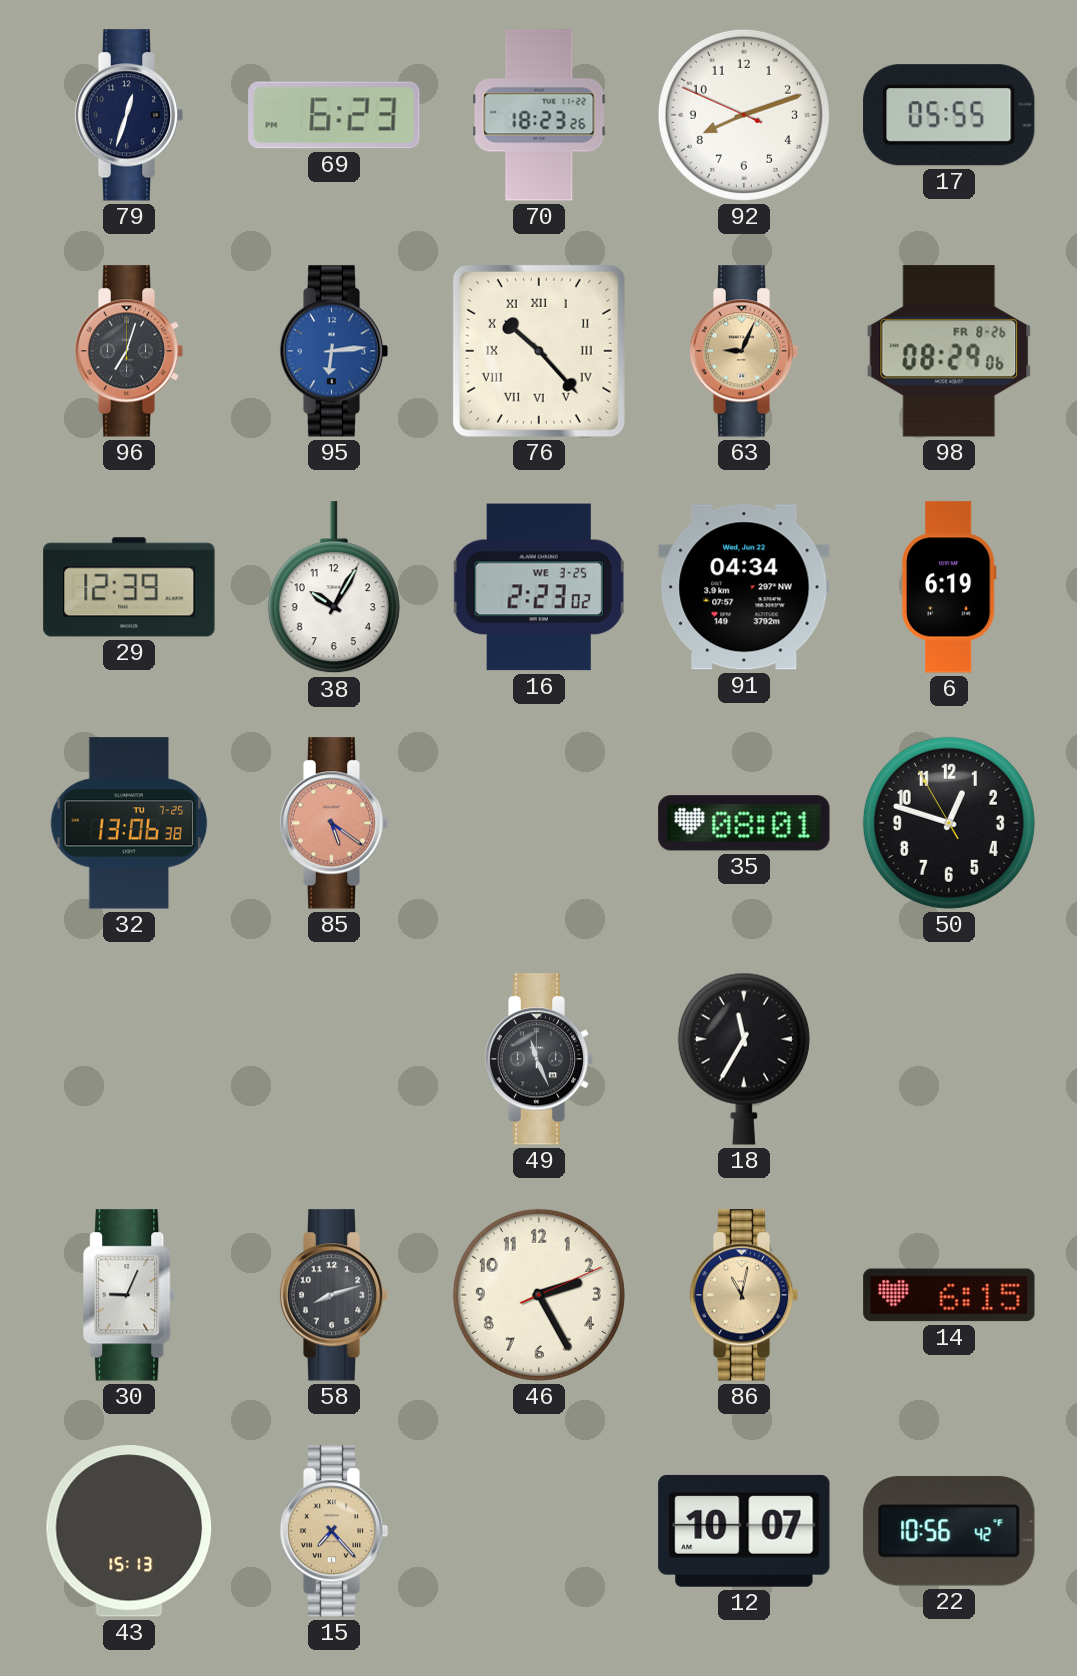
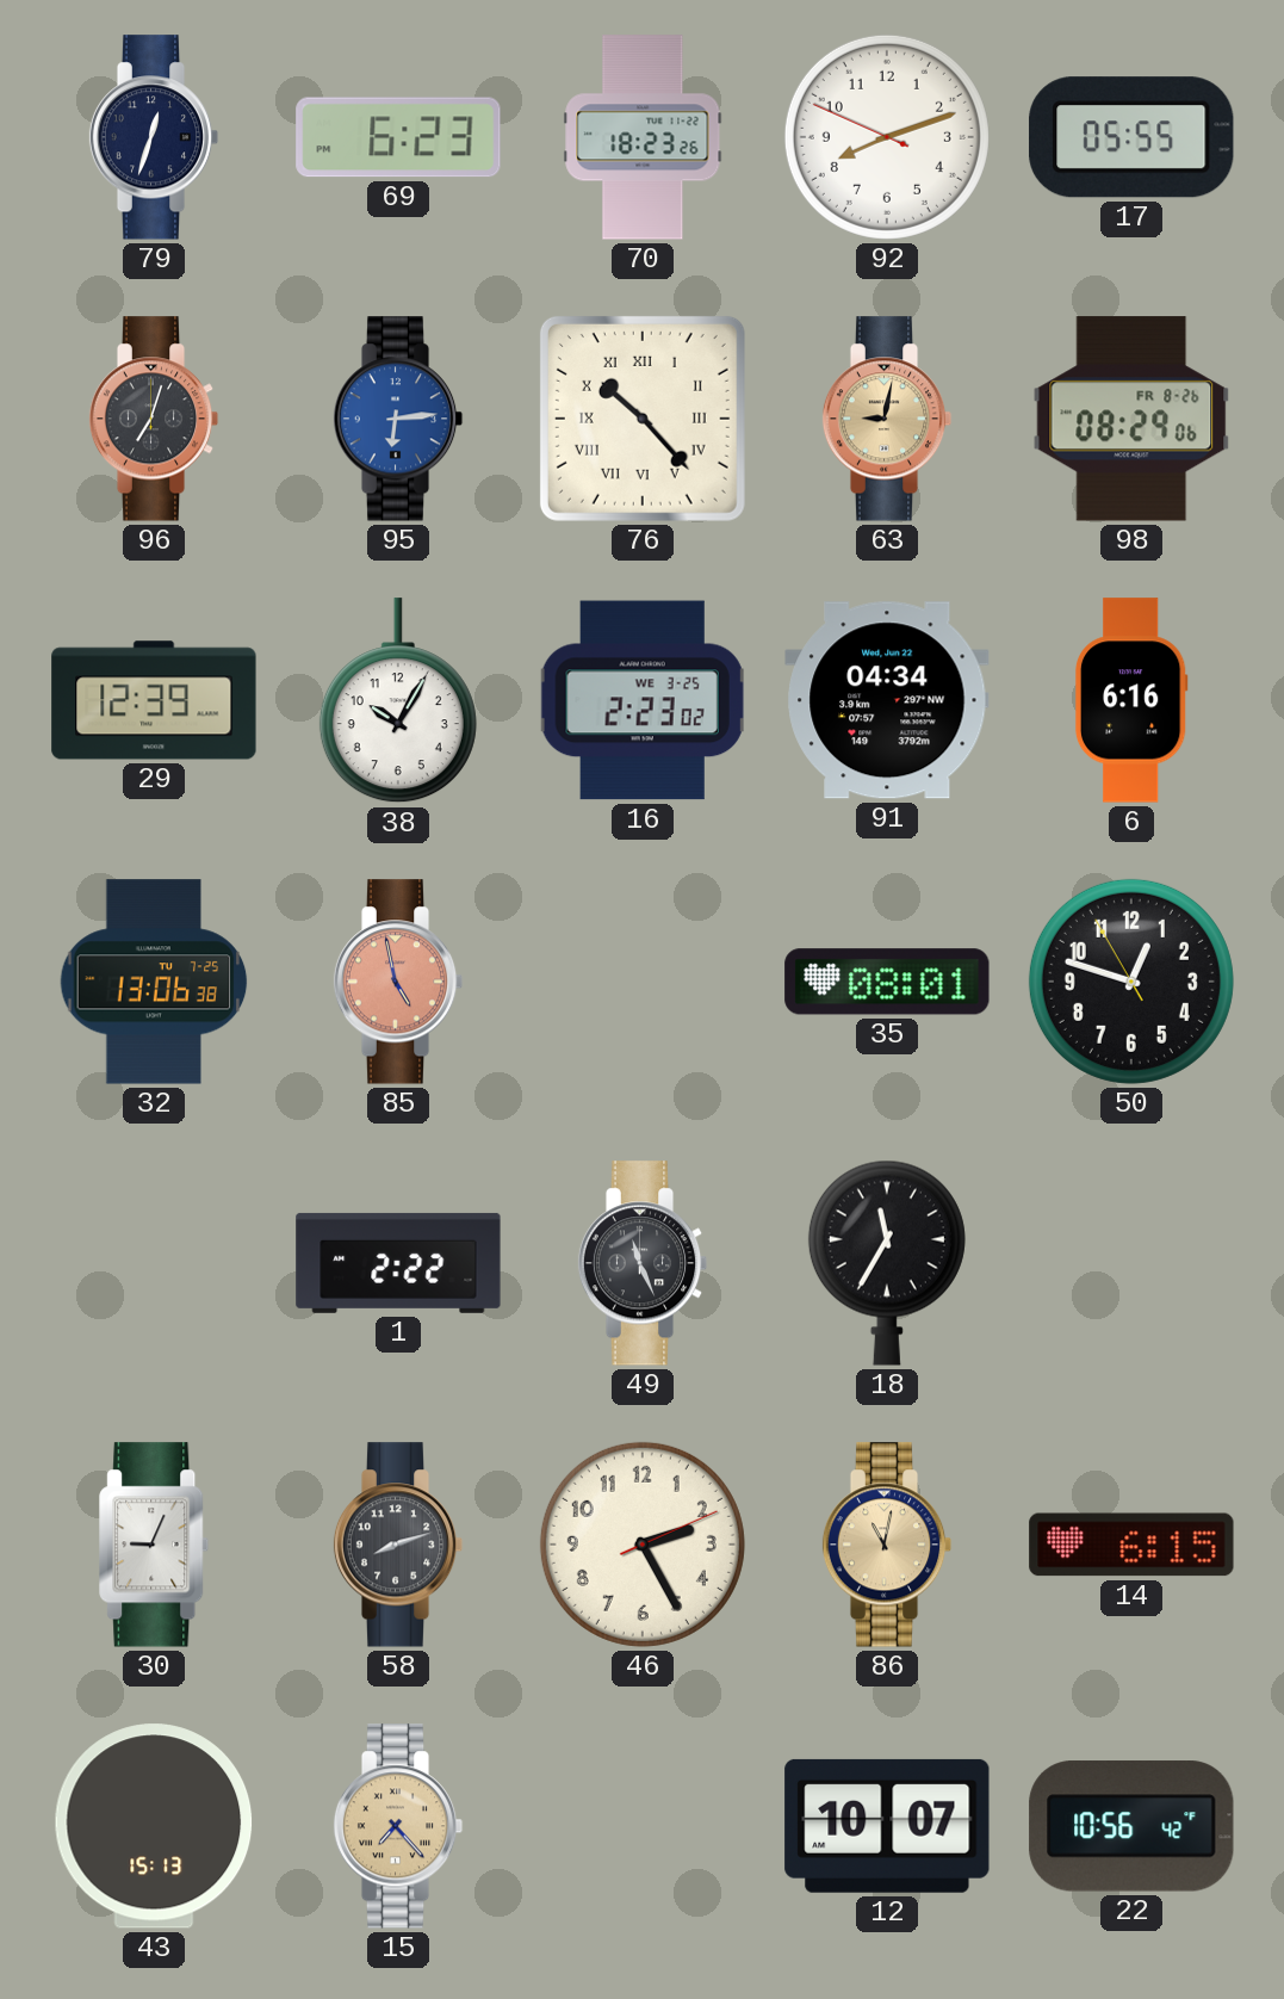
63: 9:04 -> 9:02 (887, 419)
6: 6:19 -> 6:16 (1131, 700)
85: 5:21 -> 4:58 (398, 982)
1: none -> 2:22 (398, 1263)
